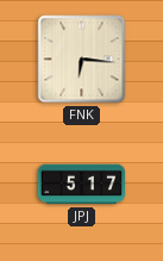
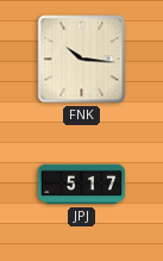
FNK: 6:16 -> 10:16 (82, 60)
